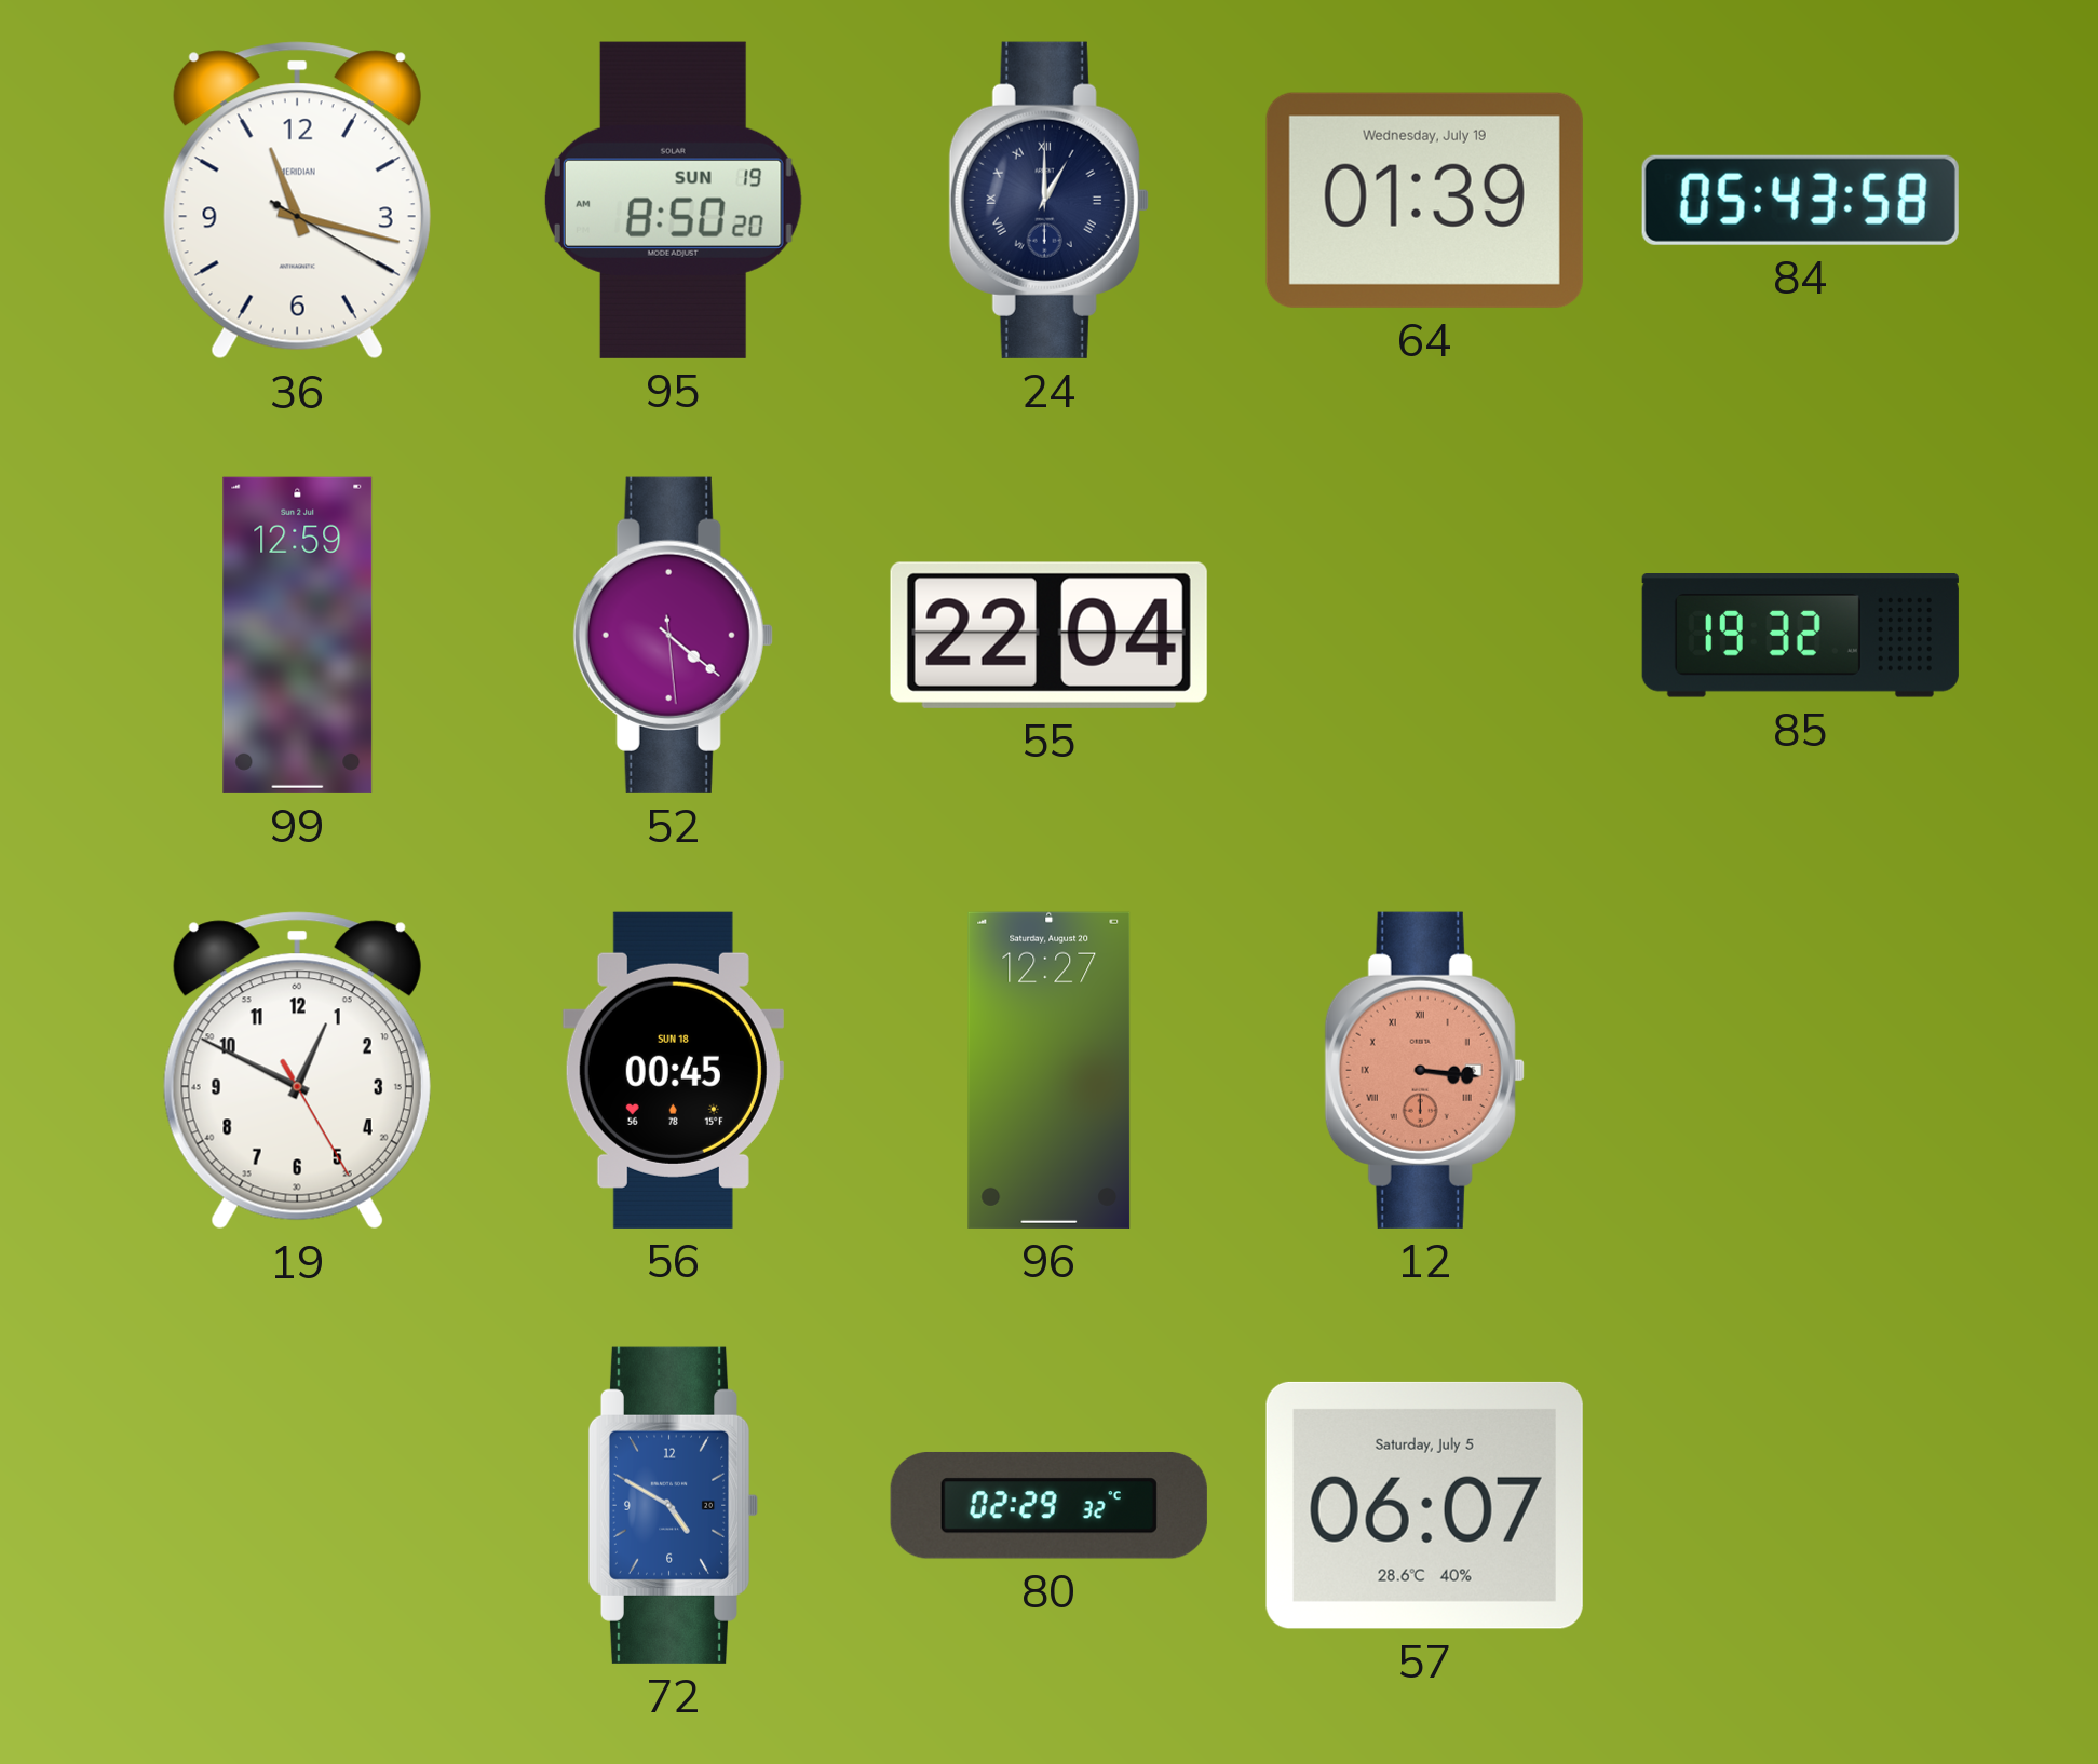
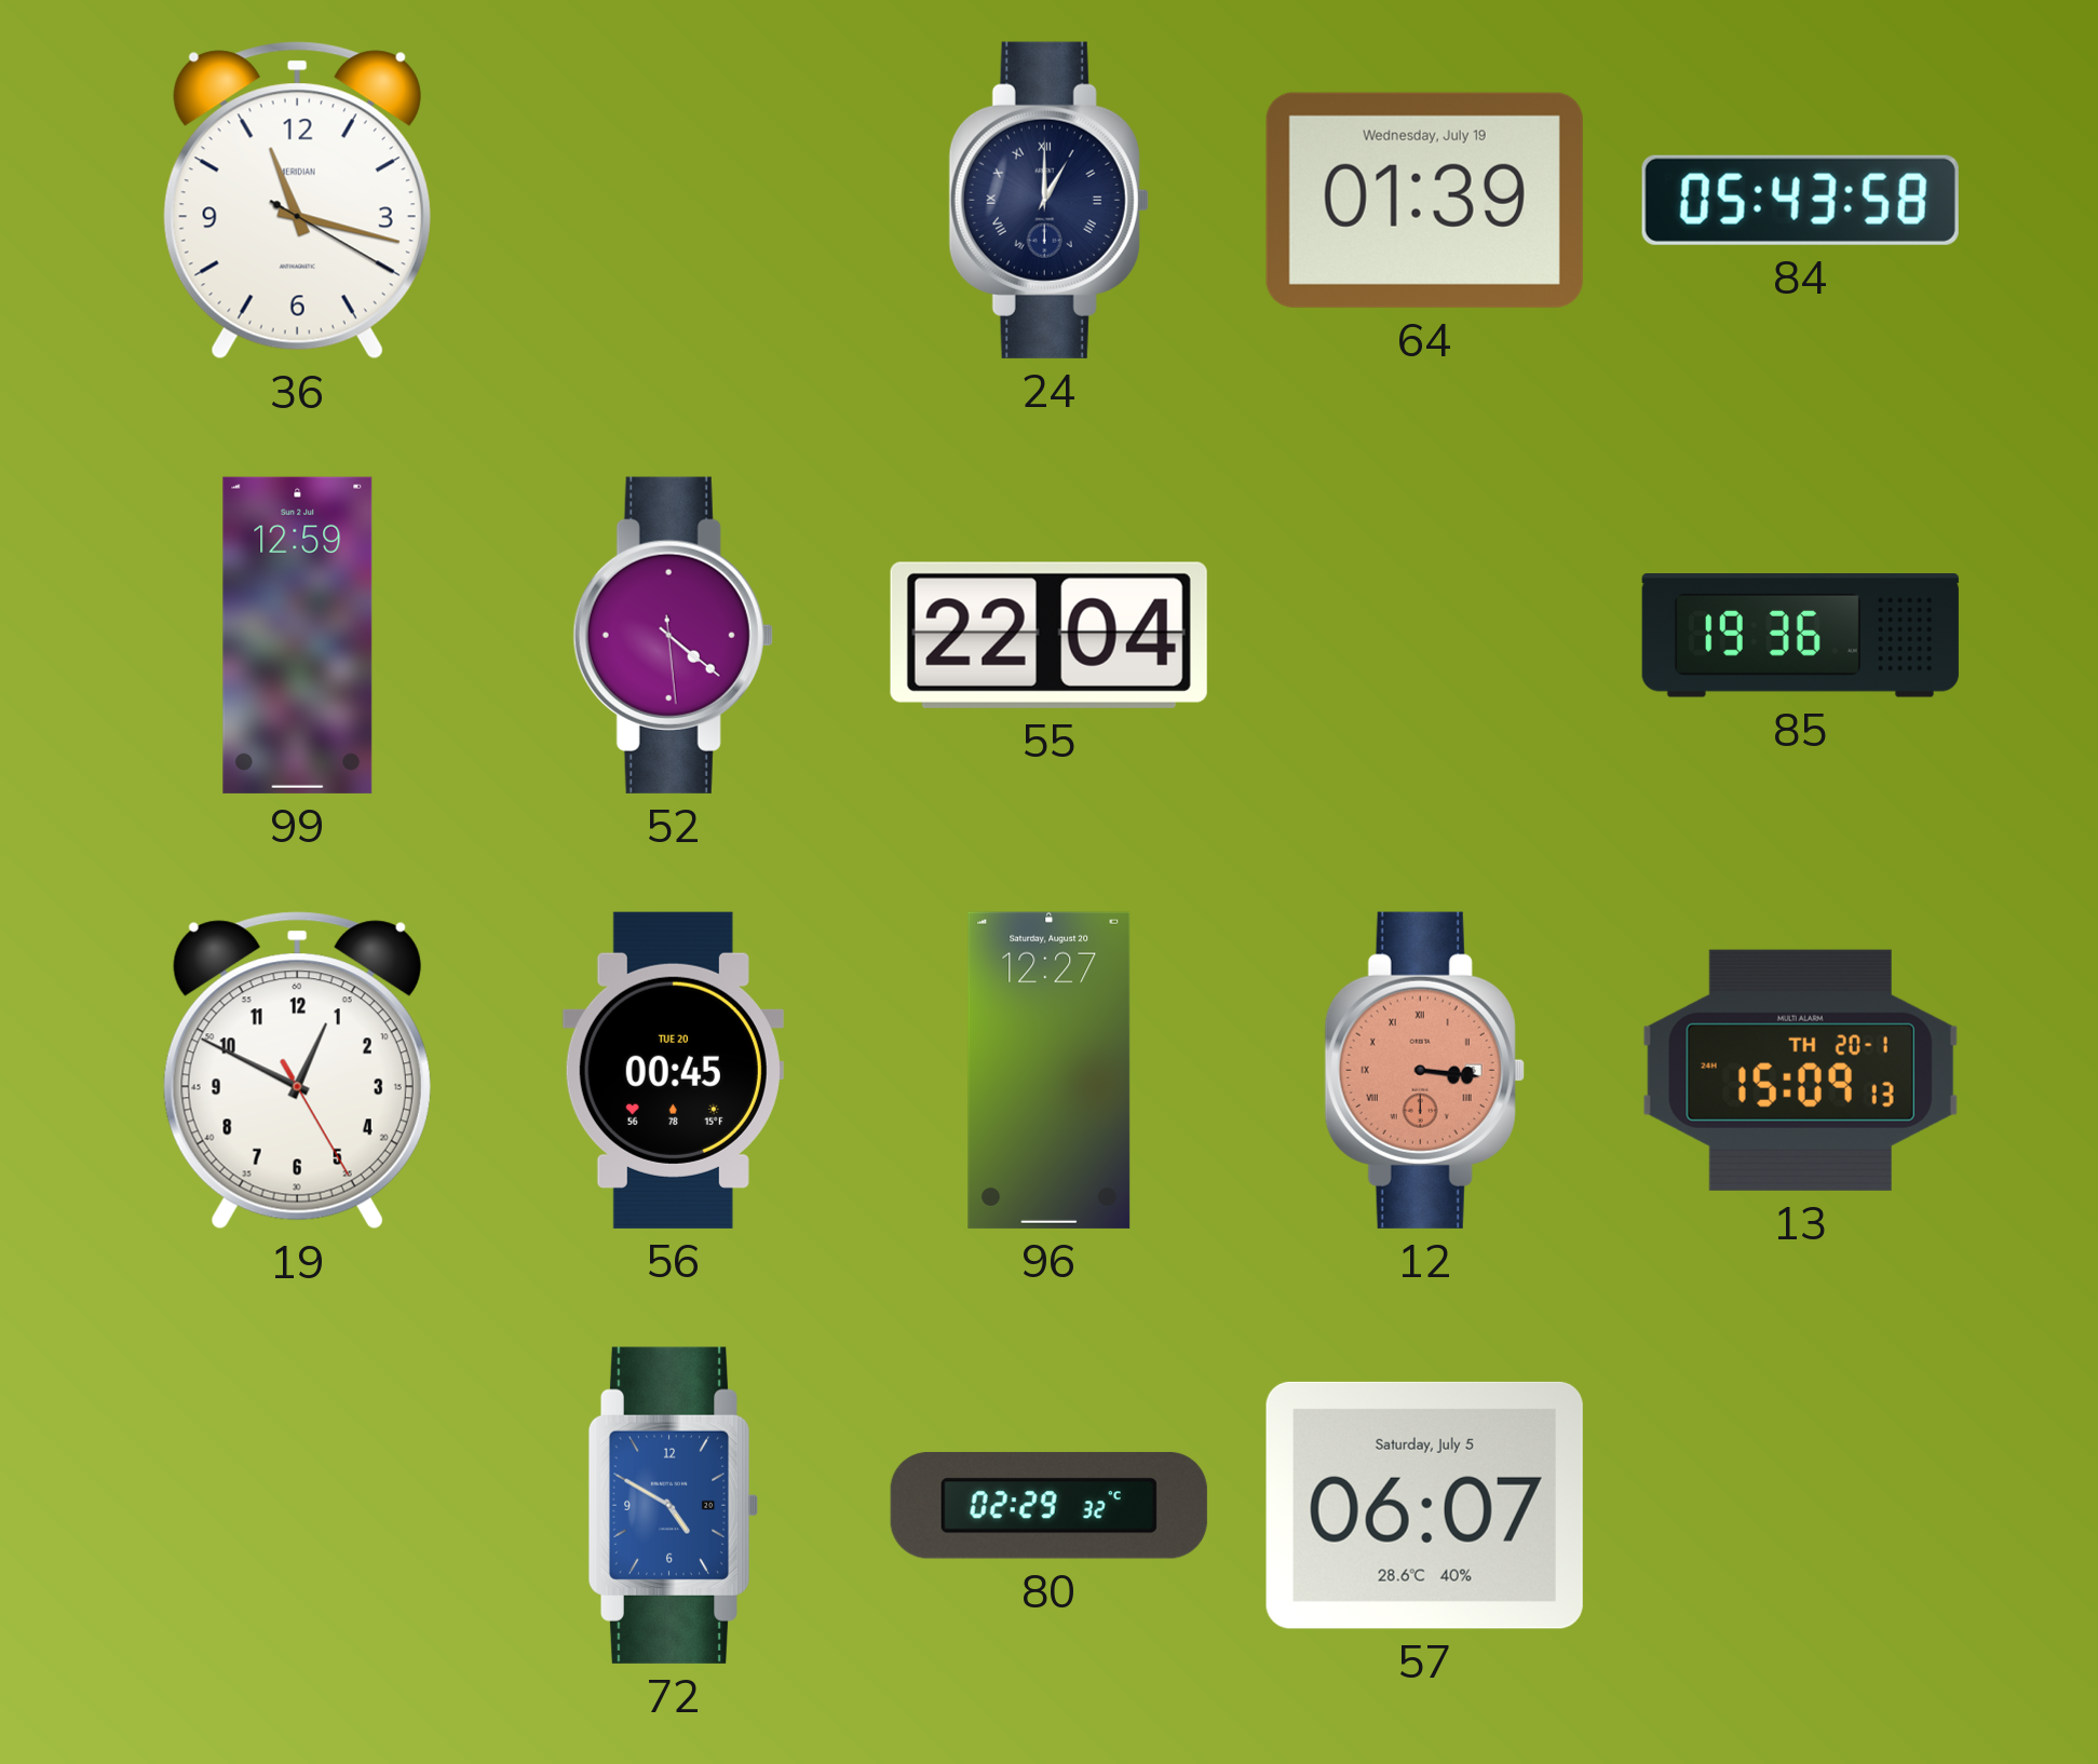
95: 8:50 -> none (673, 200)
85: 19:32 -> 19:36 (1800, 636)
56 date: SUN 18 -> TUE 20 (673, 1070)
13: none -> 15:09 (1800, 1070)
